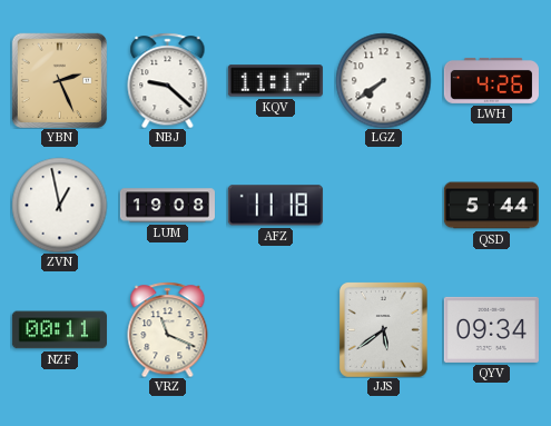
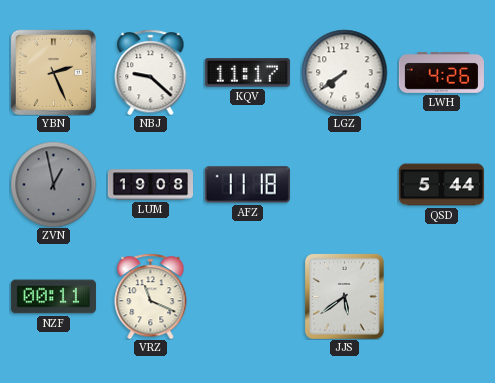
ZVN dial: white -> grey (53, 184)
QYV: 09:34 -> none (491, 329)
